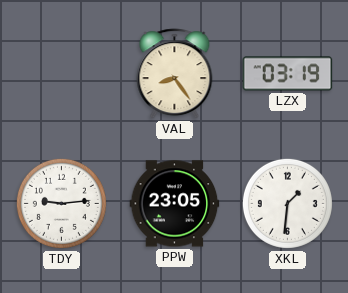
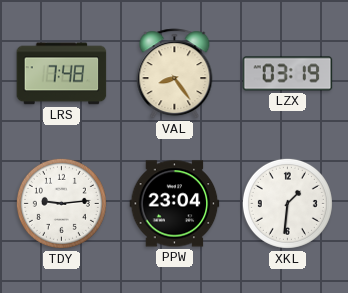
LRS: none -> 7:48 (62, 74)
PPW: 23:05 -> 23:04 (175, 204)
